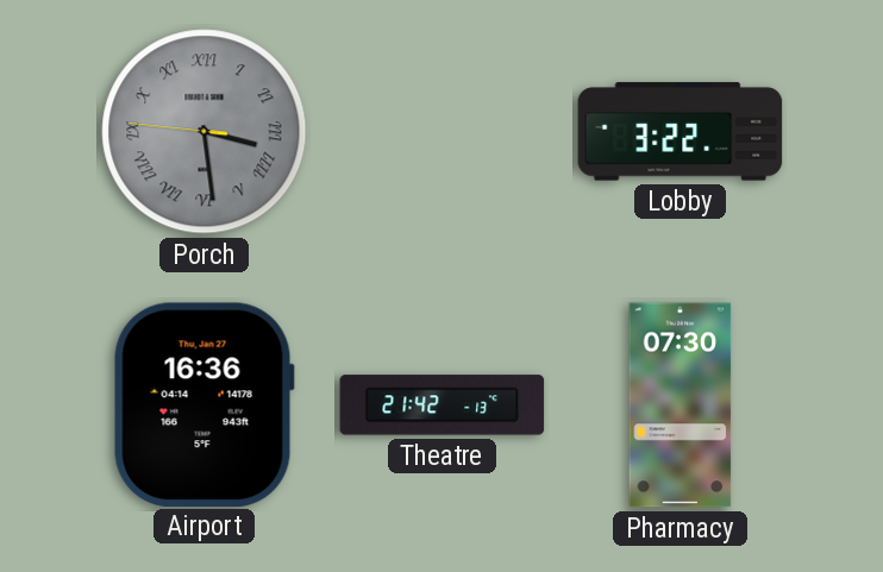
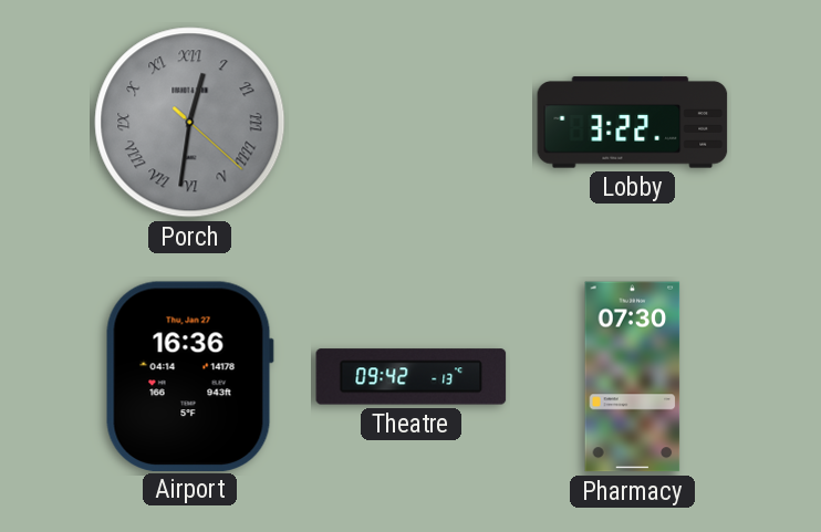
Porch: 3:28 -> 12:31 (190, 123)
Theatre: 21:42 -> 09:42 (412, 377)
